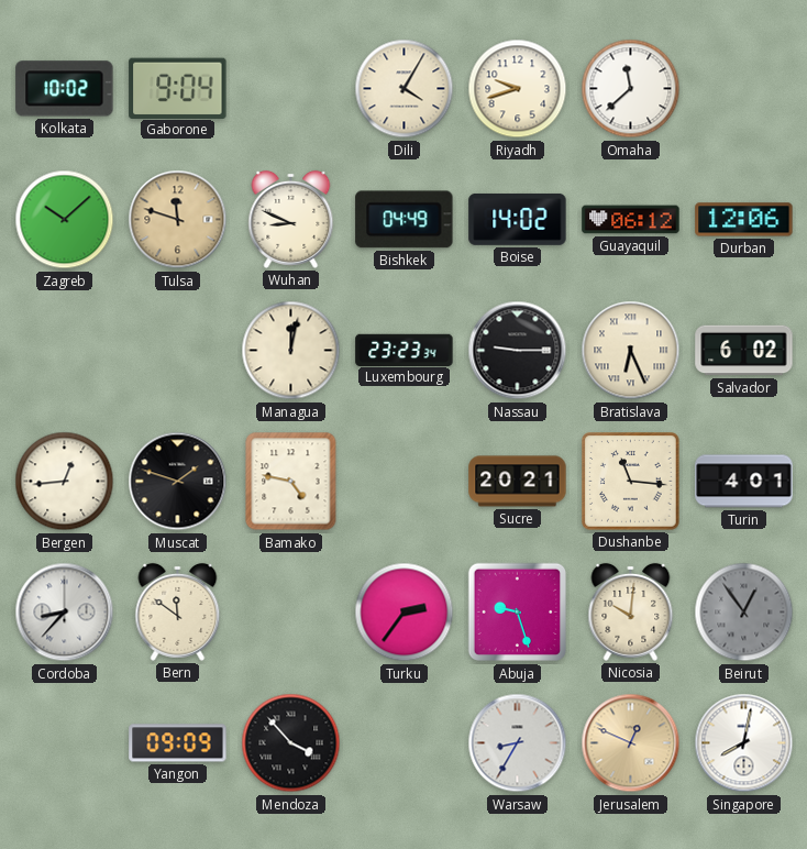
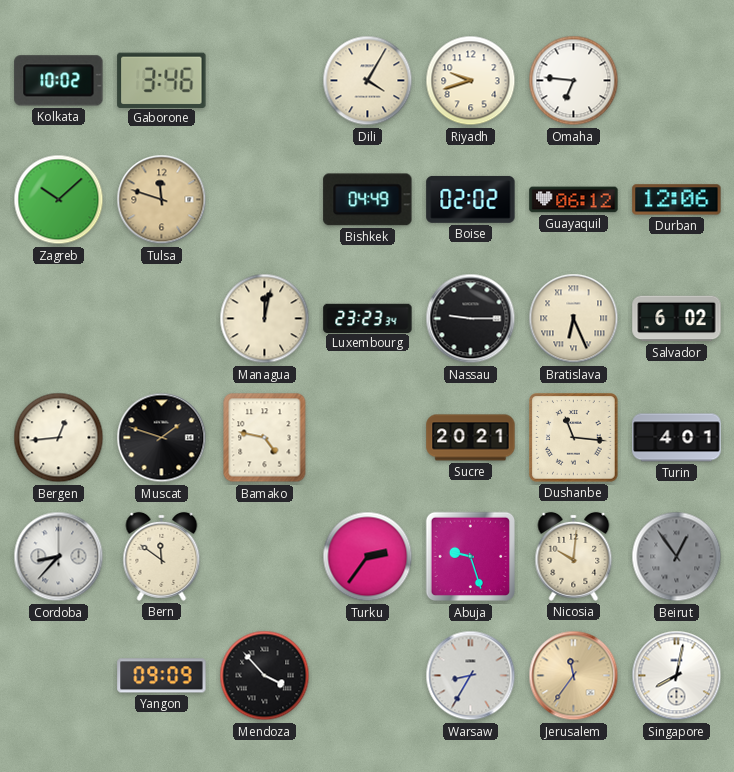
Gaborone: 9:04 -> 3:46 (162, 80)
Omaha: 11:38 -> 6:46 (574, 81)
Wuhan: 8:49 -> none (291, 219)
Boise: 14:02 -> 02:02 (471, 199)
Jerusalem: 12:49 -> 11:36 (574, 676)
